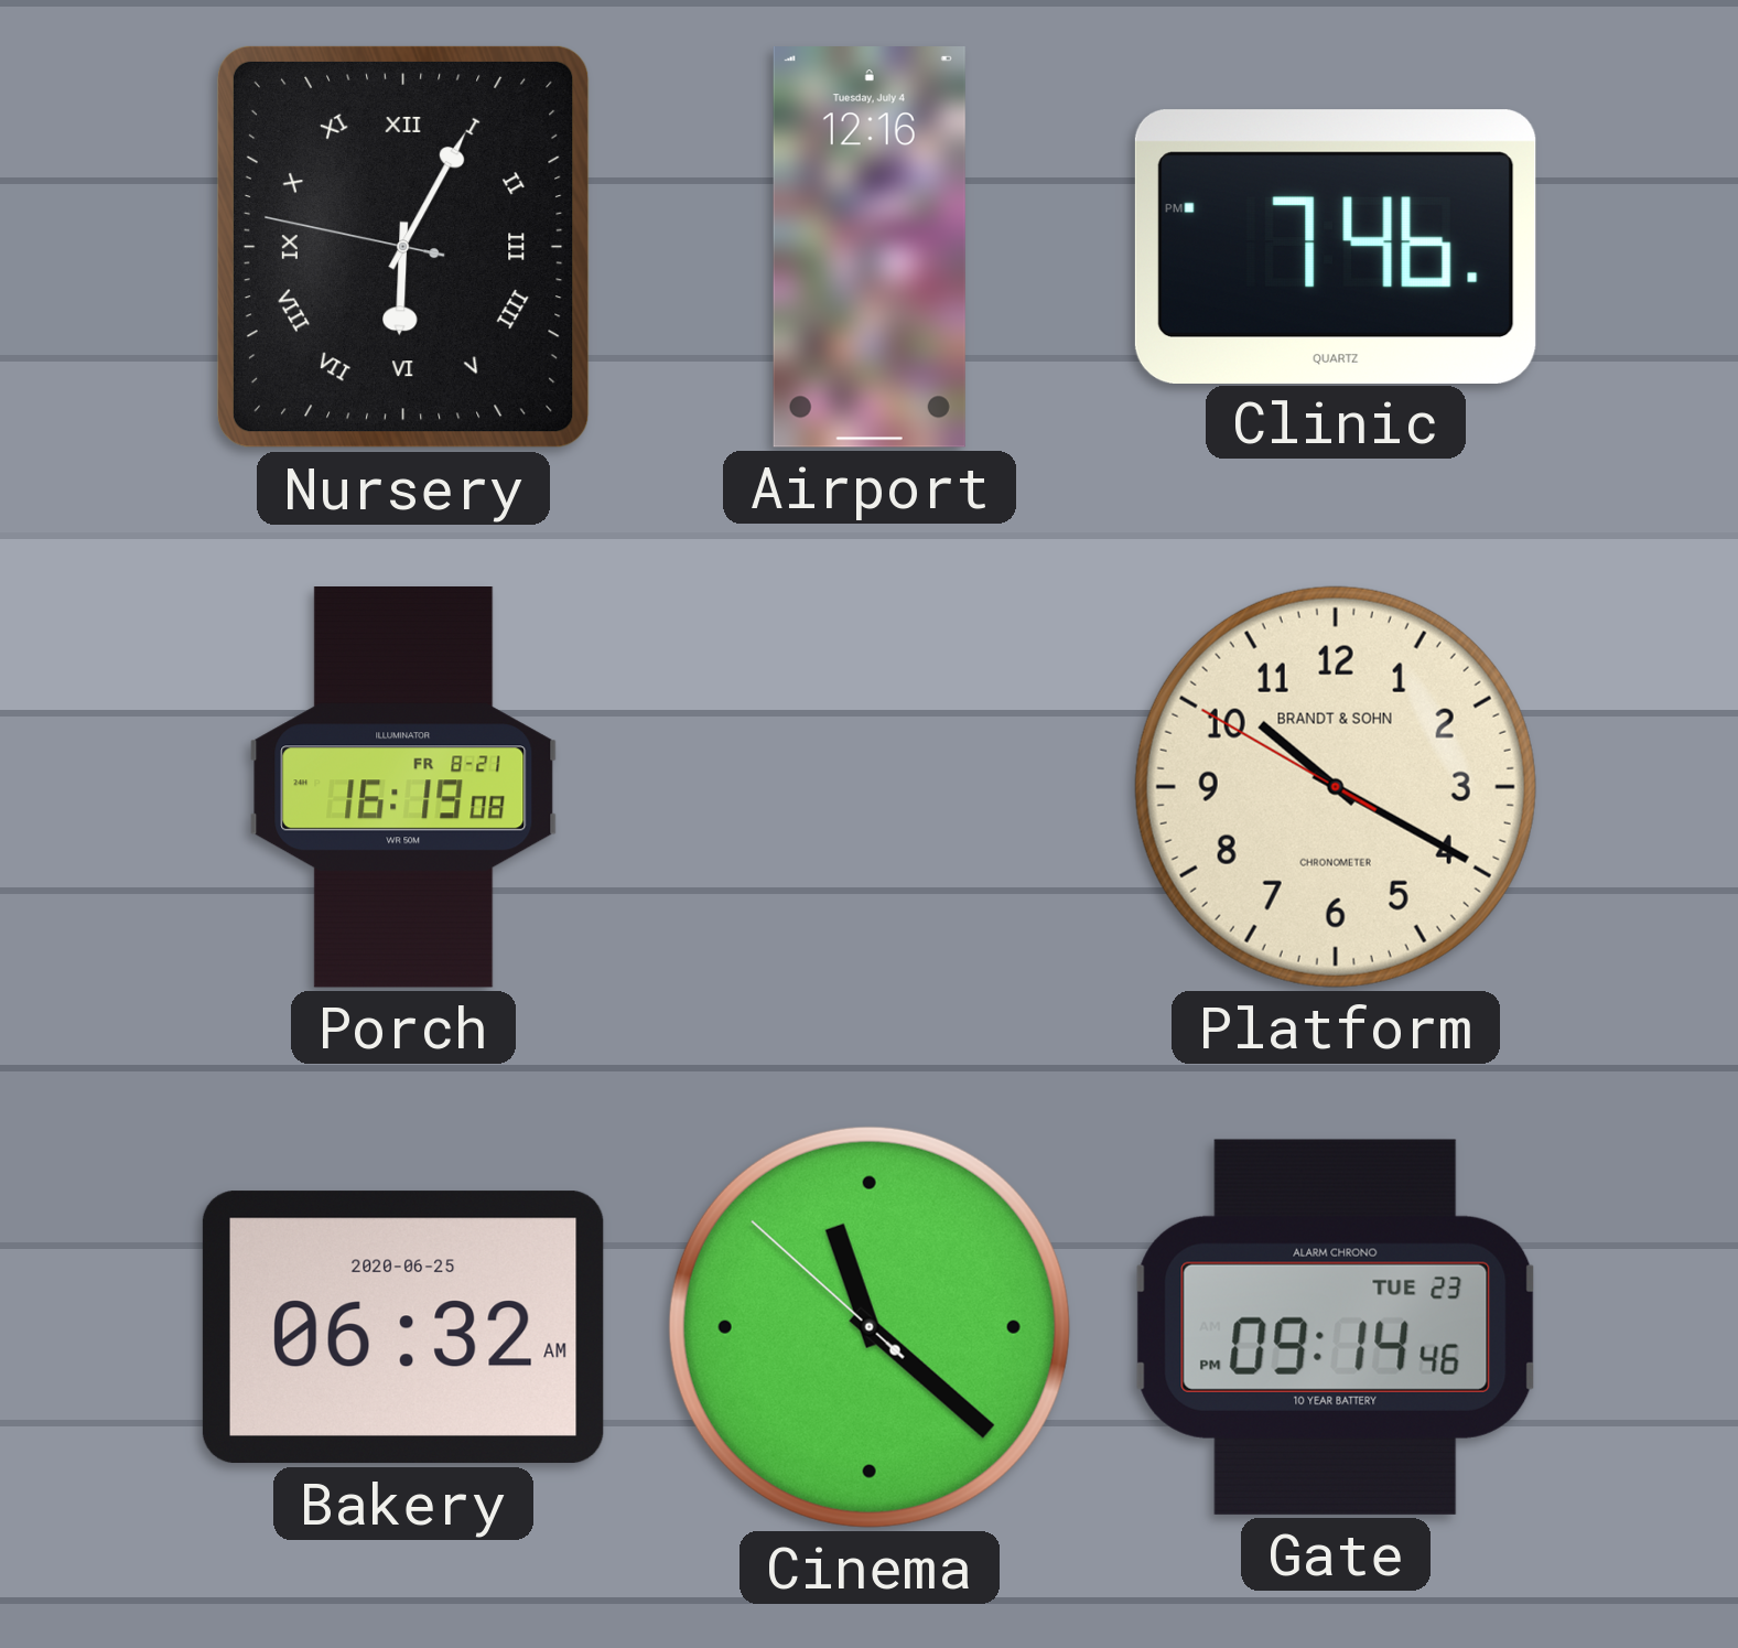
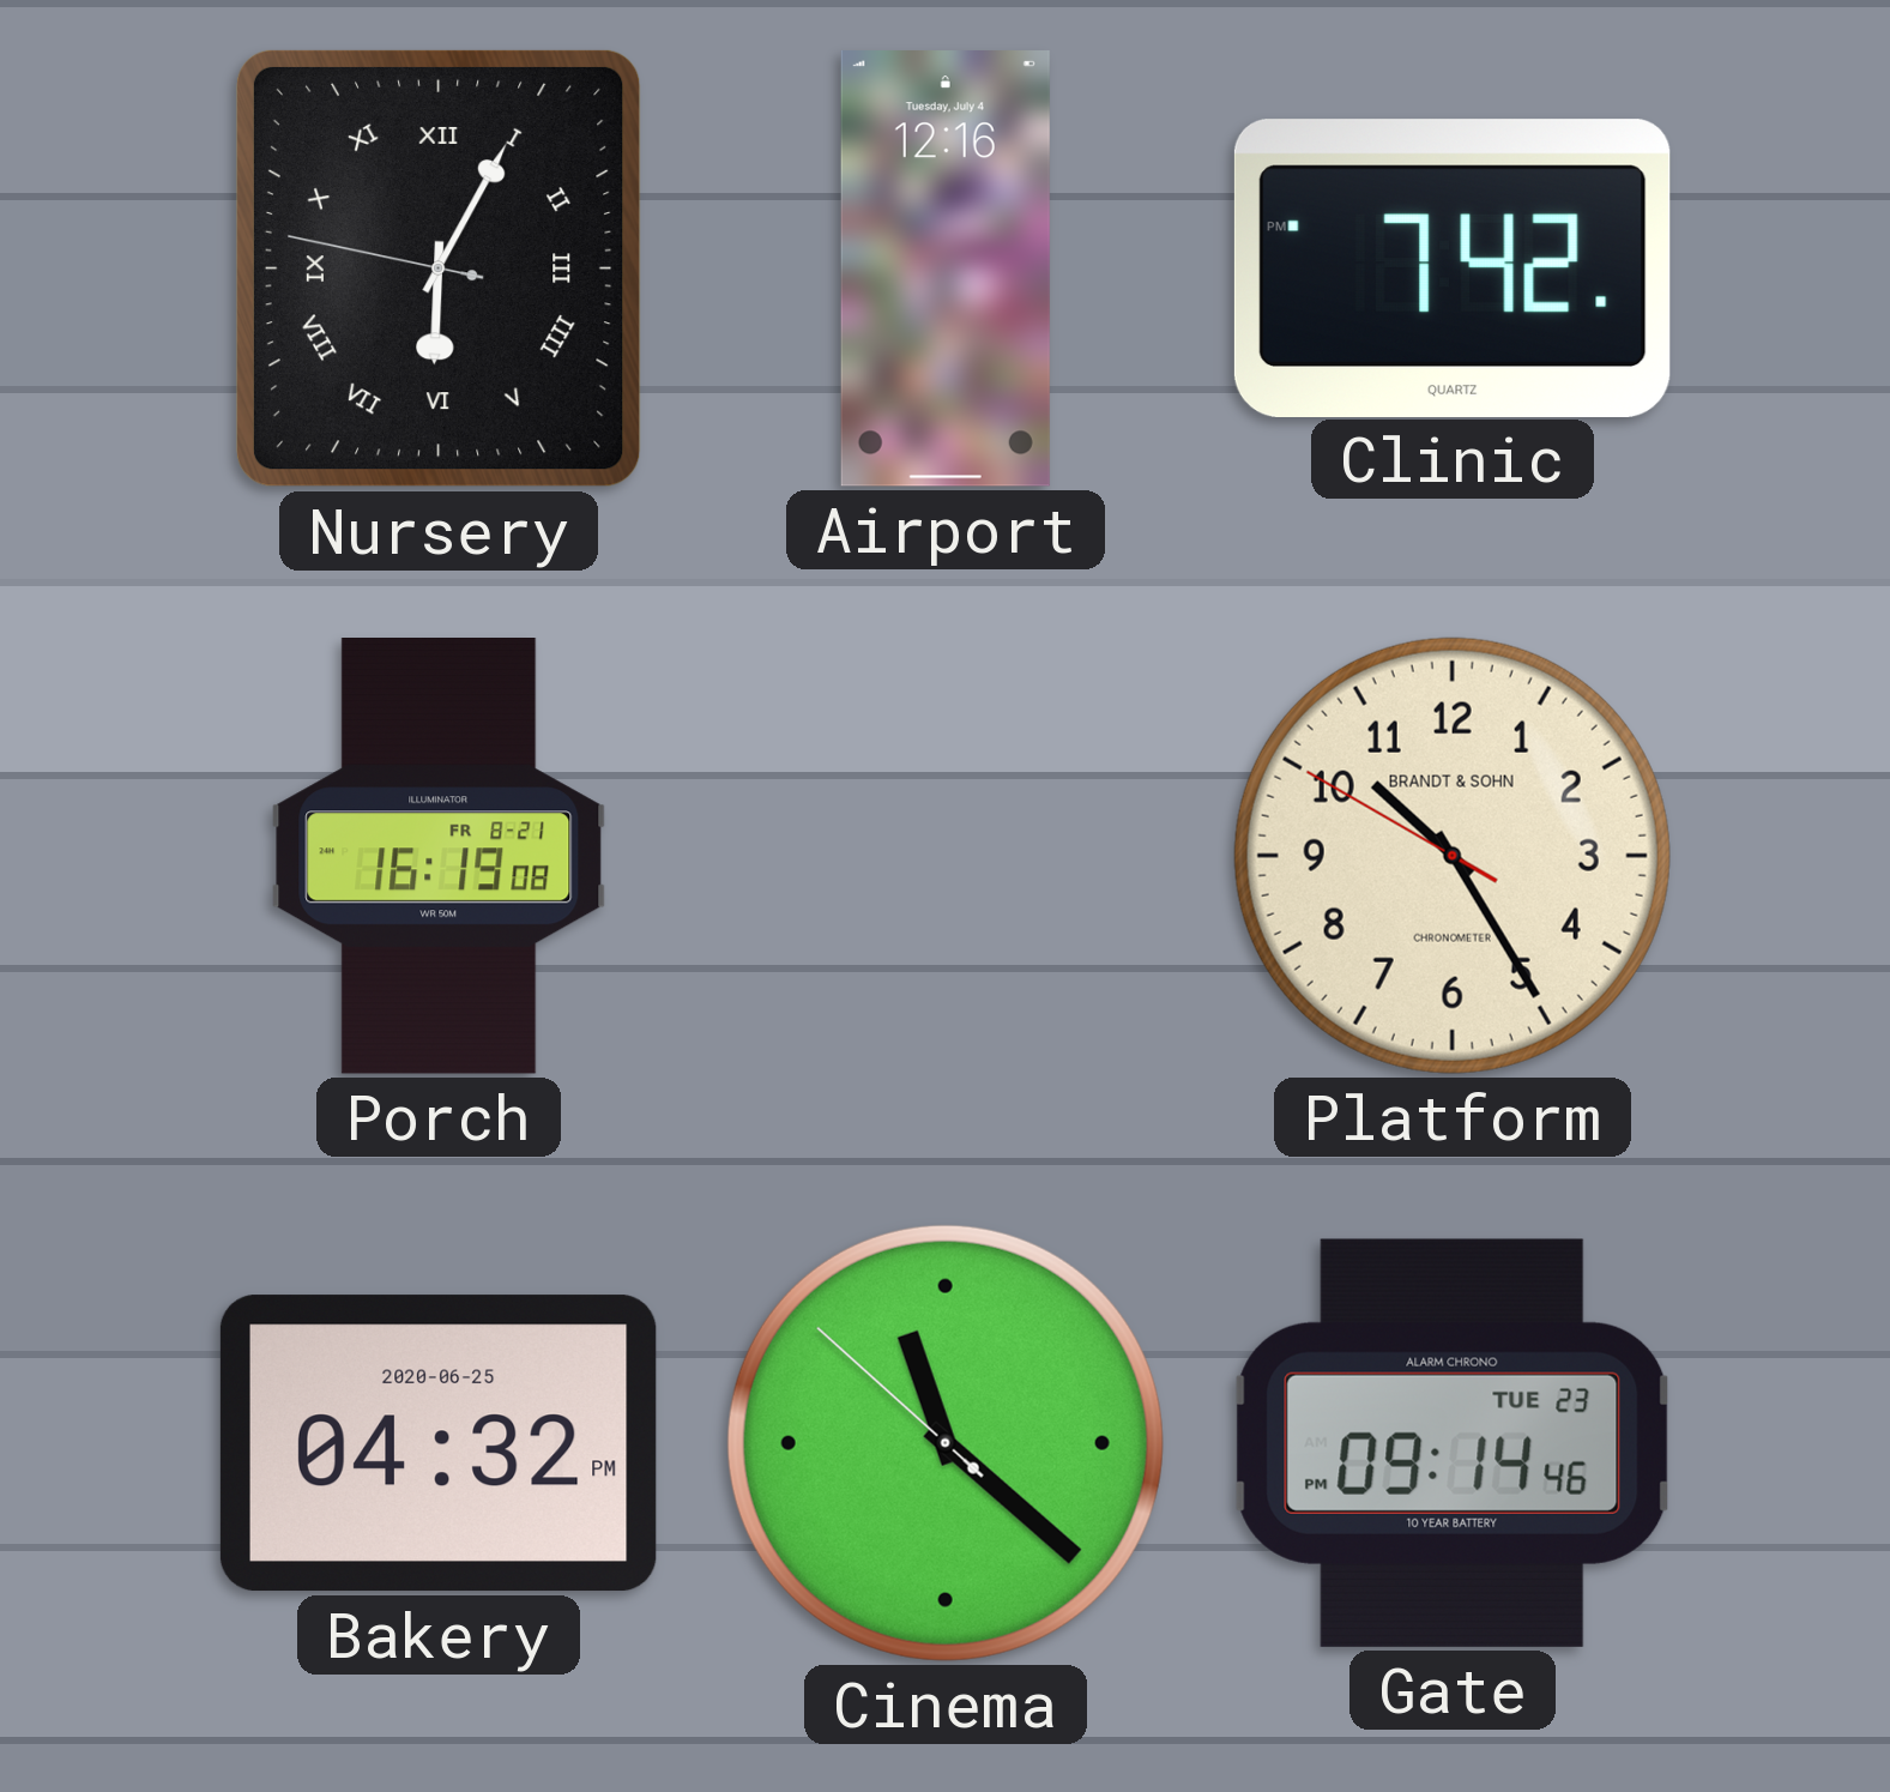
Clinic: 7:46 -> 7:42 (1453, 267)
Platform: 10:19 -> 10:24 (1453, 856)
Bakery: 06:32 -> 04:32 (439, 1443)
